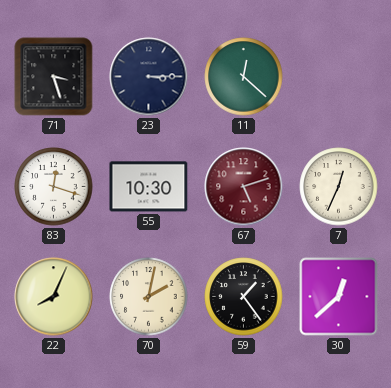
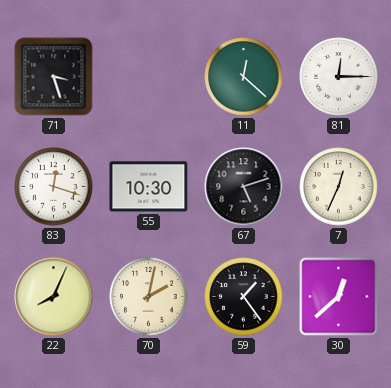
23: 3:15 -> none (149, 77)
81: none -> 12:15 (339, 77)
67 dial: burgundy -> black (244, 187)
